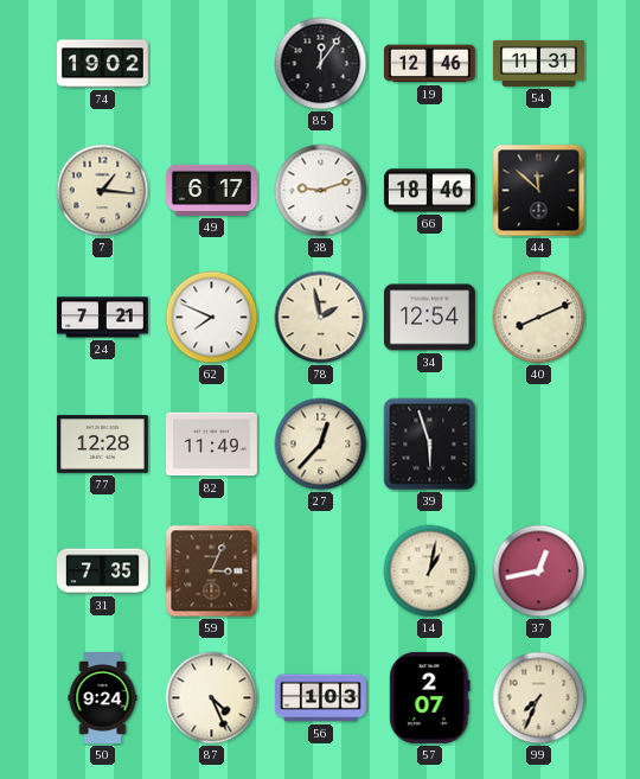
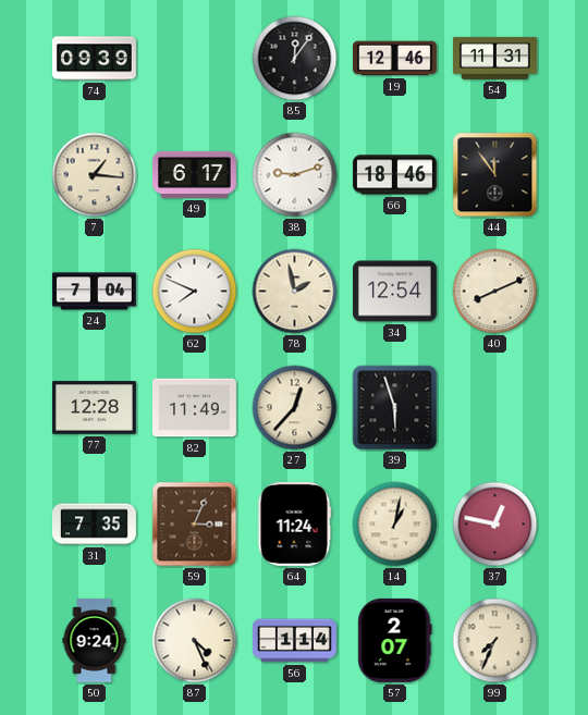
74: 19:02 -> 09:39 (94, 59)
44: 11:52 -> 11:54 (495, 175)
24: 7:21 -> 7:04 (94, 292)
64: none -> 11:24 (294, 523)
37: 12:43 -> 12:47 (495, 525)
56: 1:03 -> 1:14 (294, 641)
